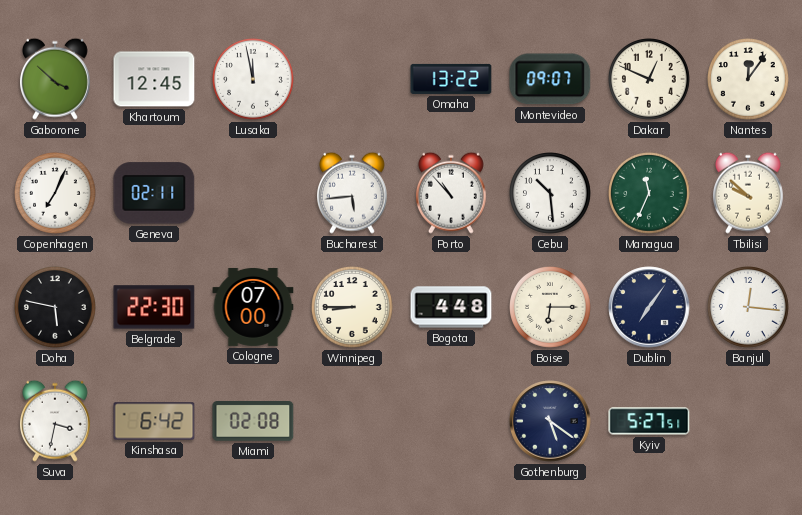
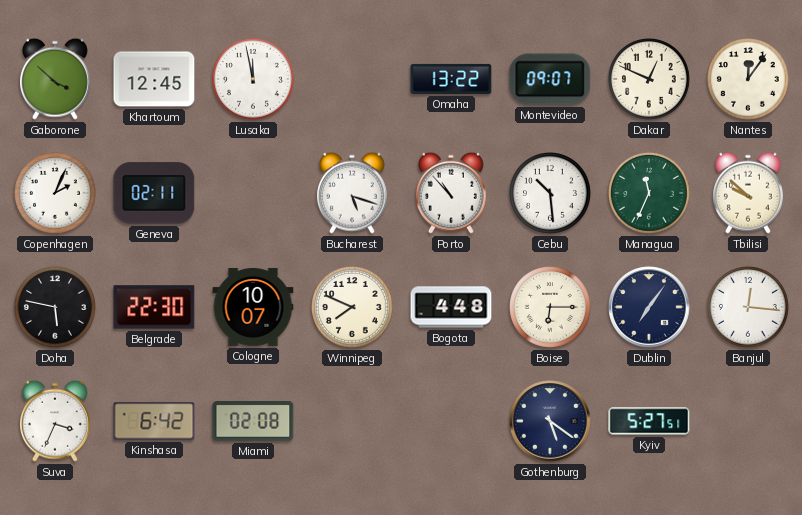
Copenhagen: 7:04 -> 2:04 (56, 194)
Bucharest: 5:44 -> 5:18 (352, 193)
Cologne: 07:00 -> 10:07 (253, 307)
Winnipeg: 8:45 -> 7:49 (353, 308)
Suva: 3:32 -> 3:34 (55, 421)
